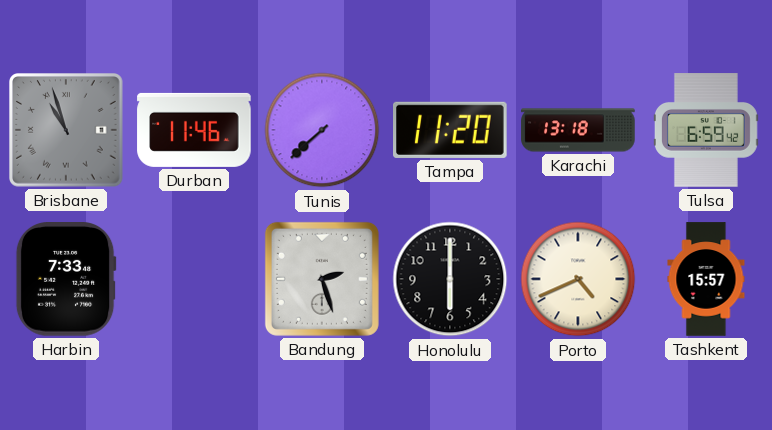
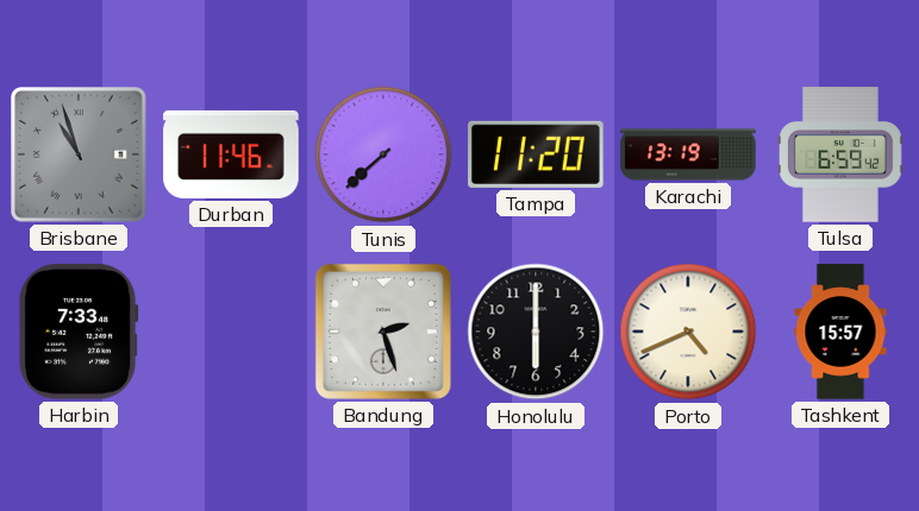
Karachi: 13:18 -> 13:19 (688, 154)
